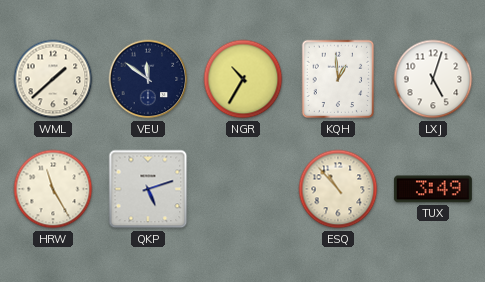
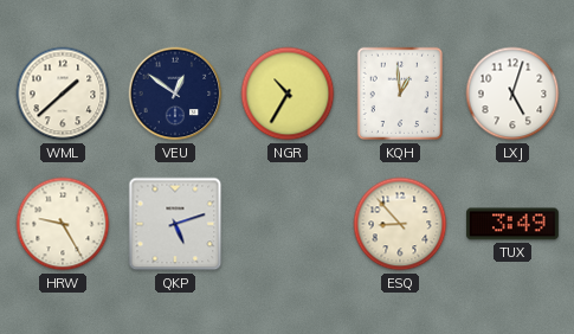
VEU: 11:51 -> 12:51 (175, 94)
HRW: 11:25 -> 9:25 (63, 224)
ESQ: 10:53 -> 8:53 (400, 224)
